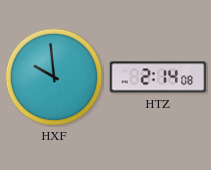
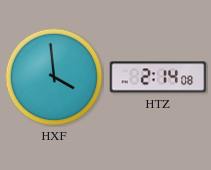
HXF: 9:59 -> 3:59 (54, 77)
